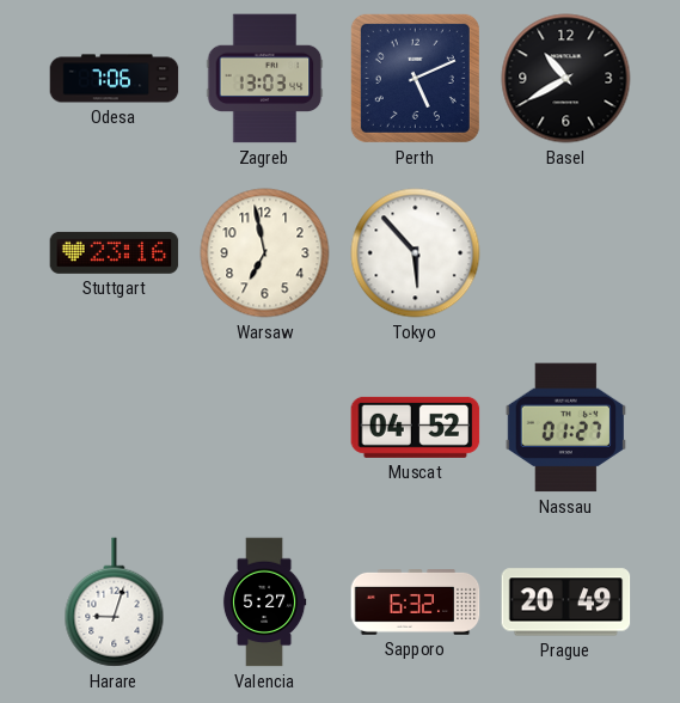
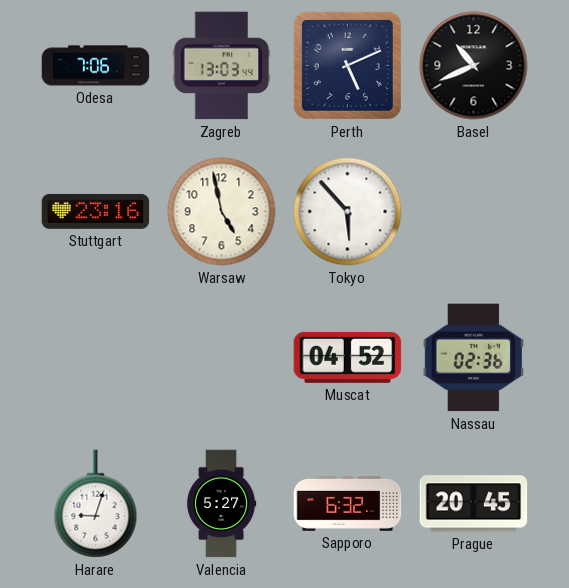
Basel: 10:40 -> 10:41 (474, 66)
Warsaw: 6:58 -> 4:58 (222, 212)
Nassau: 01:27 -> 02:36 (473, 358)
Prague: 20:49 -> 20:45 (474, 504)
